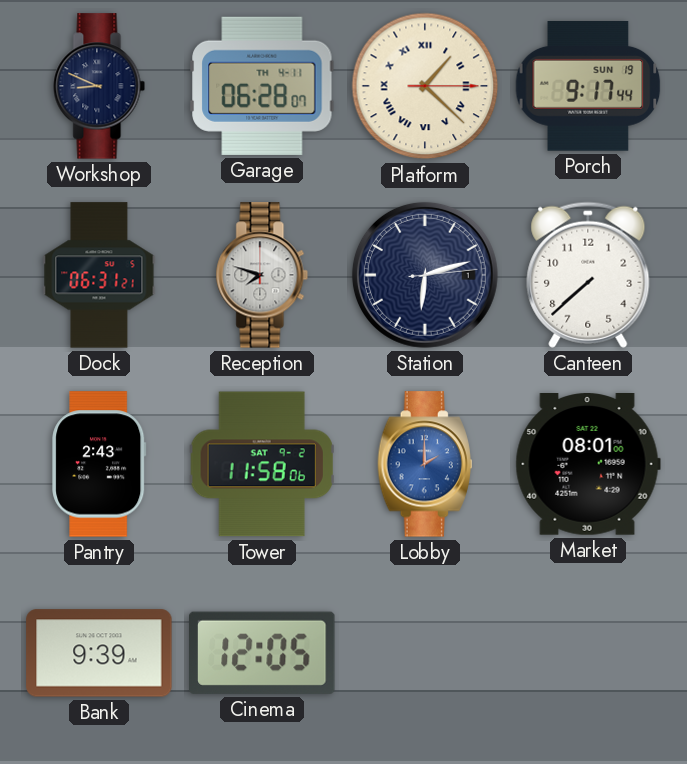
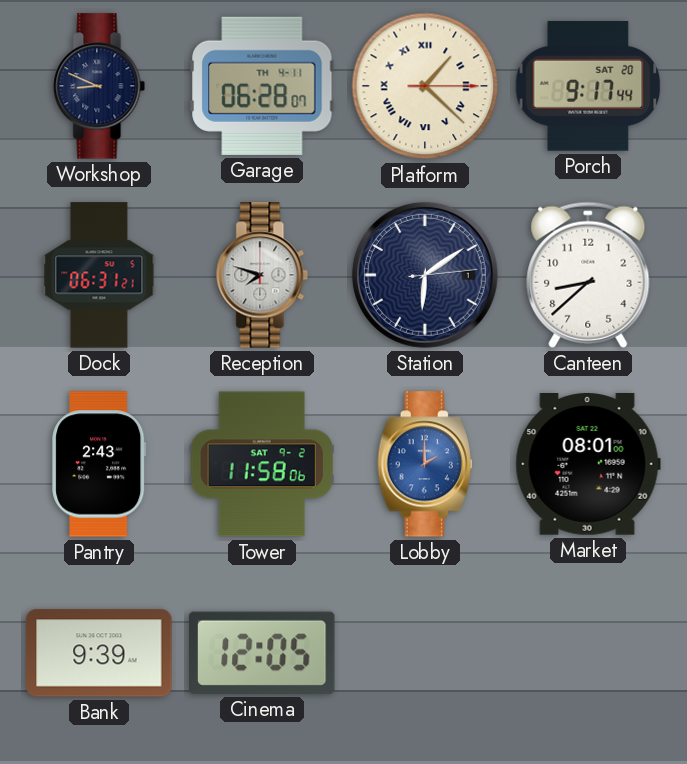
Porch date: SUN 19 -> SAT 20 (588, 87)
Station: 6:12 -> 6:09 (425, 275)
Canteen: 7:38 -> 8:38 (588, 275)
